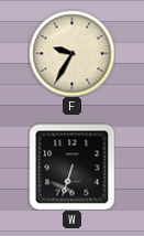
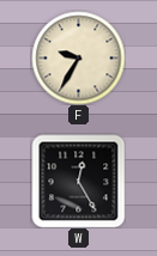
W: 6:33 -> 12:25 (78, 181)
